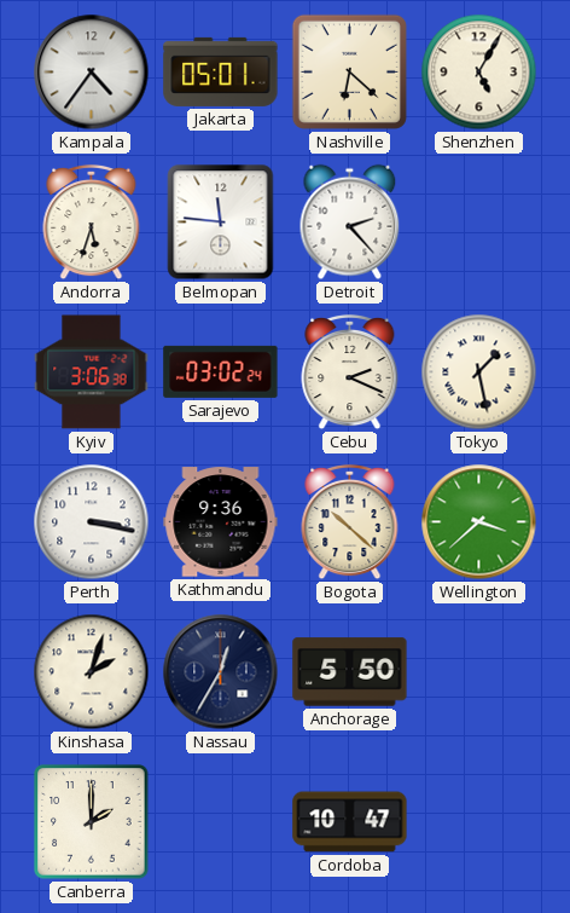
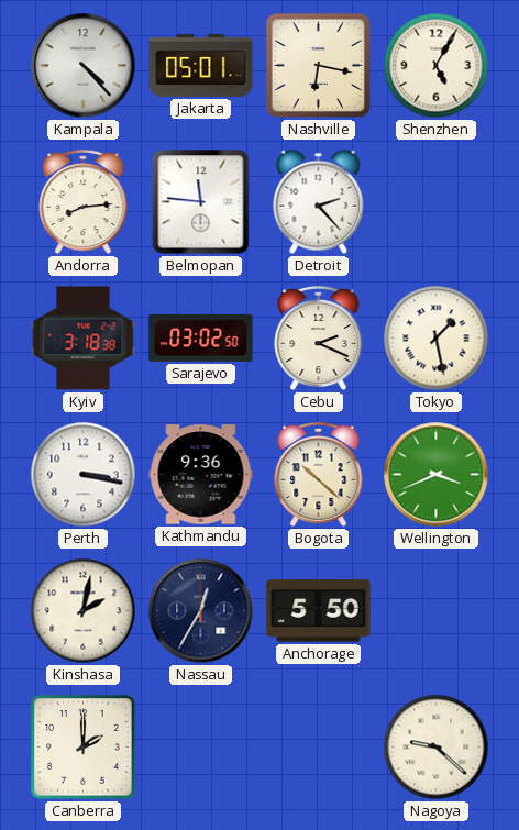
Kampala: 4:36 -> 4:23 (84, 66)
Nashville: 6:22 -> 6:17 (318, 65)
Andorra: 5:33 -> 8:14 (84, 202)
Kyiv: 3:06 -> 3:18 (84, 339)
Sarajevo: 03:02:24 -> 03:02:50 (201, 337)
Wellington: 3:38 -> 3:41 (437, 475)
Kinshasa: 2:03 -> 2:02 (84, 611)
Cordoba: 10:47 -> none (350, 822)
Nagoya: none -> 9:22 (437, 748)
